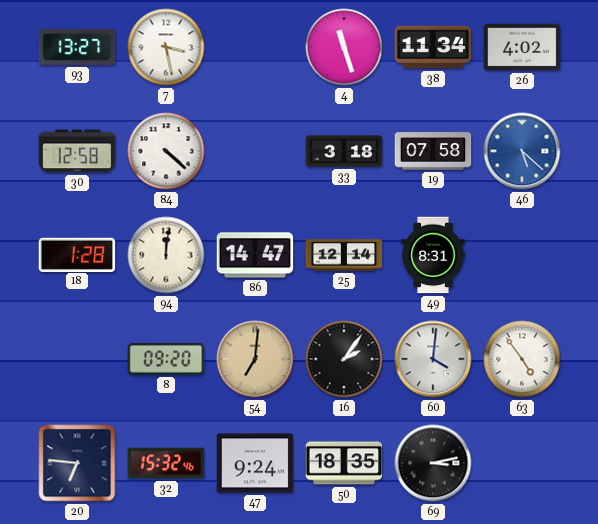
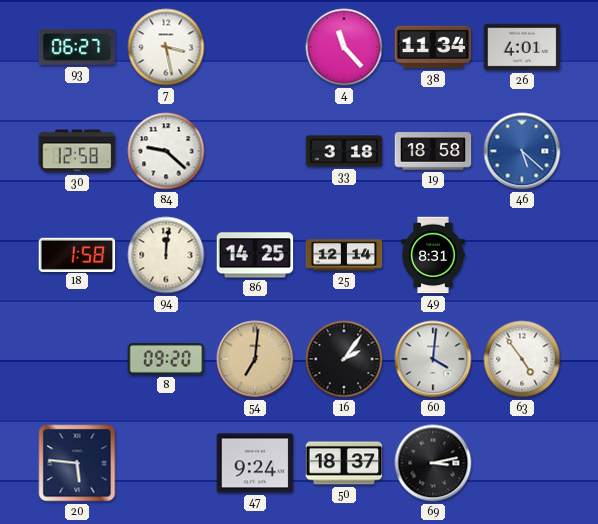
93: 13:27 -> 06:27 (77, 47)
4: 11:27 -> 11:23 (344, 47)
26: 4:02 -> 4:01 (522, 47)
84: 4:22 -> 9:22 (166, 151)
19: 07:58 -> 18:58 (433, 151)
18: 1:28 -> 1:58 (77, 254)
86: 14:47 -> 14:25 (255, 255)
20: 6:46 -> 5:46 (77, 463)
32: 15:32 -> none (166, 463)
50: 18:35 -> 18:37 (344, 463)
